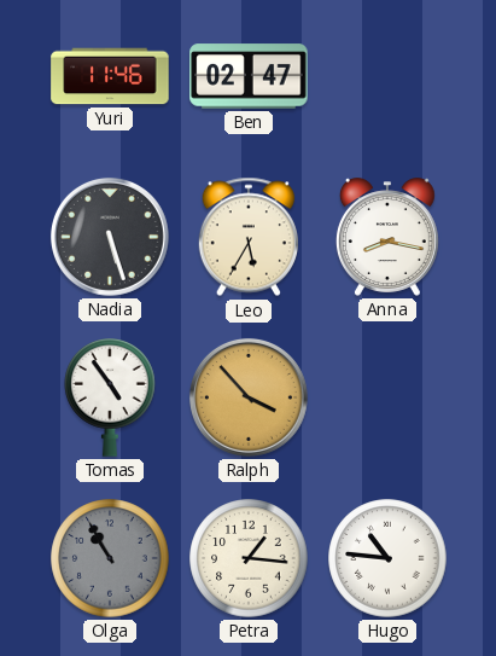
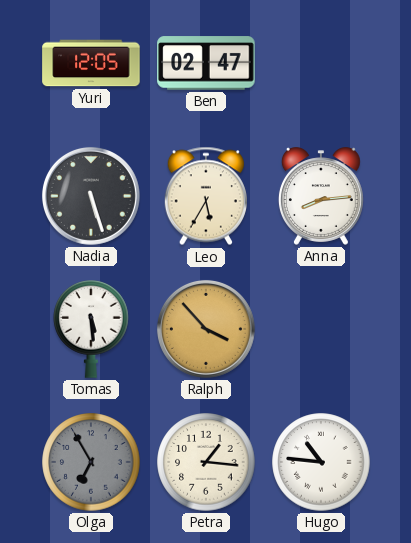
Yuri: 11:46 -> 12:05 (91, 63)
Anna: 8:17 -> 8:14 (321, 196)
Tomas: 4:54 -> 5:29 (91, 329)
Olga: 10:55 -> 6:55 (91, 462)
